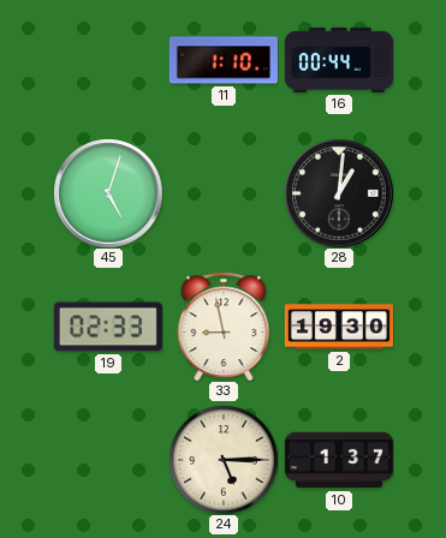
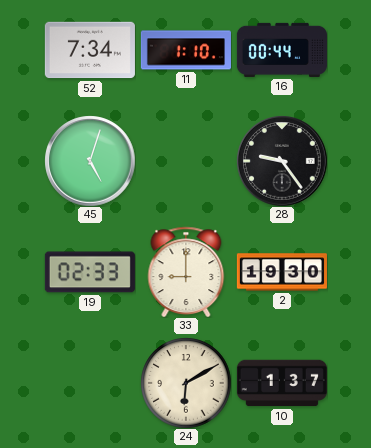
52: none -> 7:34 (90, 50)
28: 1:01 -> 9:24 (282, 161)
33: 8:58 -> 9:00 (186, 272)
24: 5:15 -> 6:10 (186, 383)
